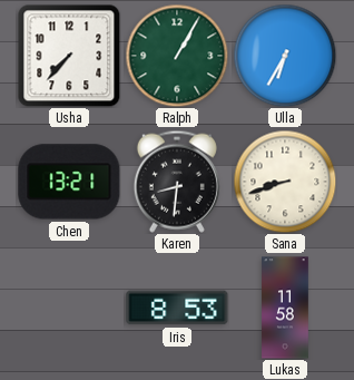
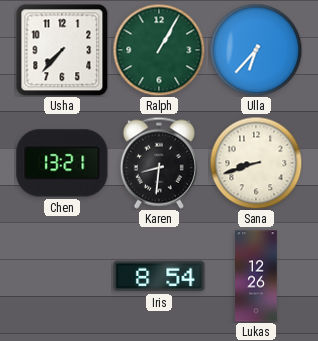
Ulla: 6:35 -> 6:37 (256, 50)
Iris: 8:53 -> 8:54 (159, 276)
Lukas: 11:58 -> 12:26 (256, 276)
